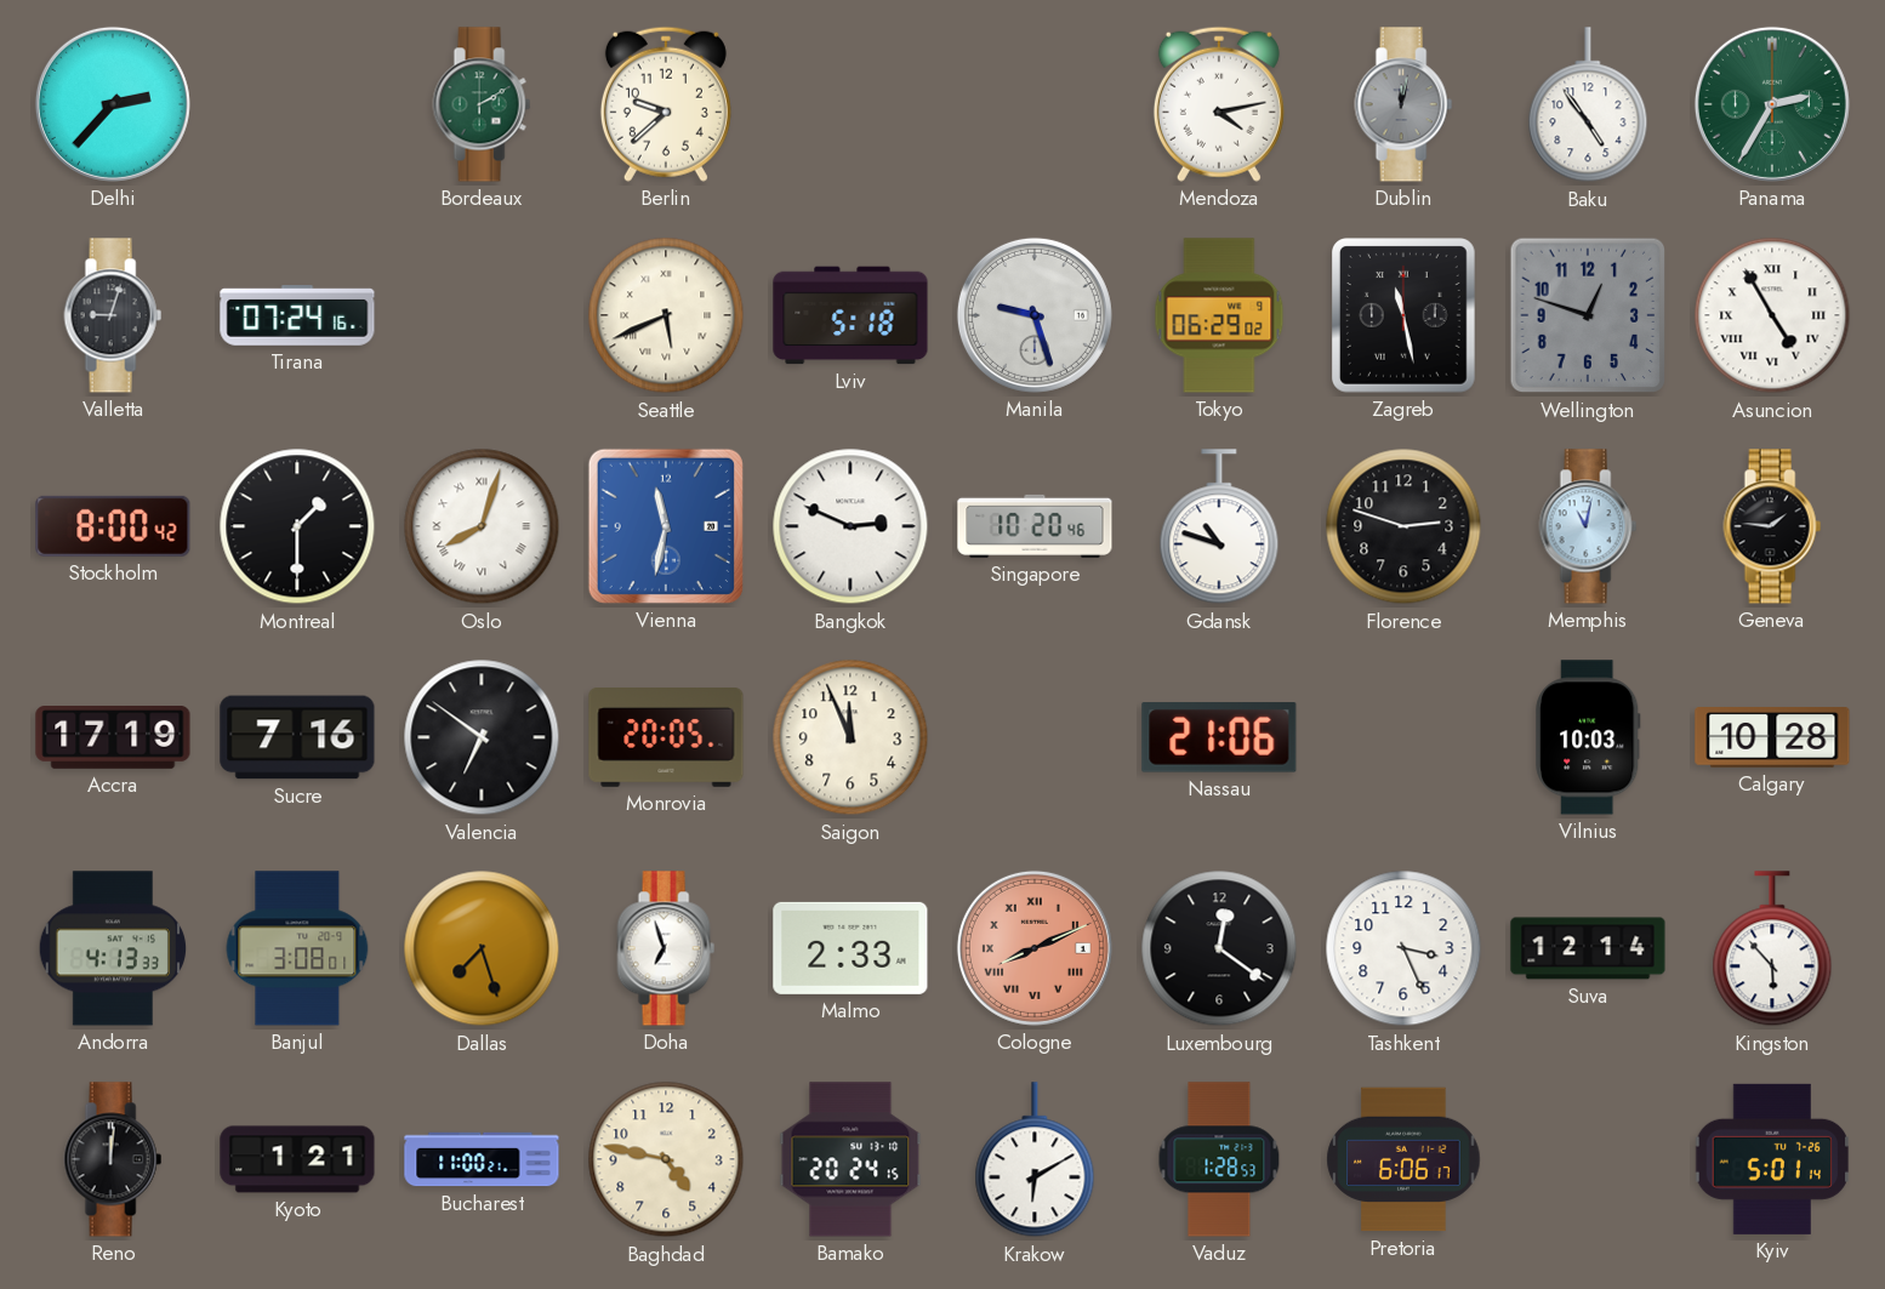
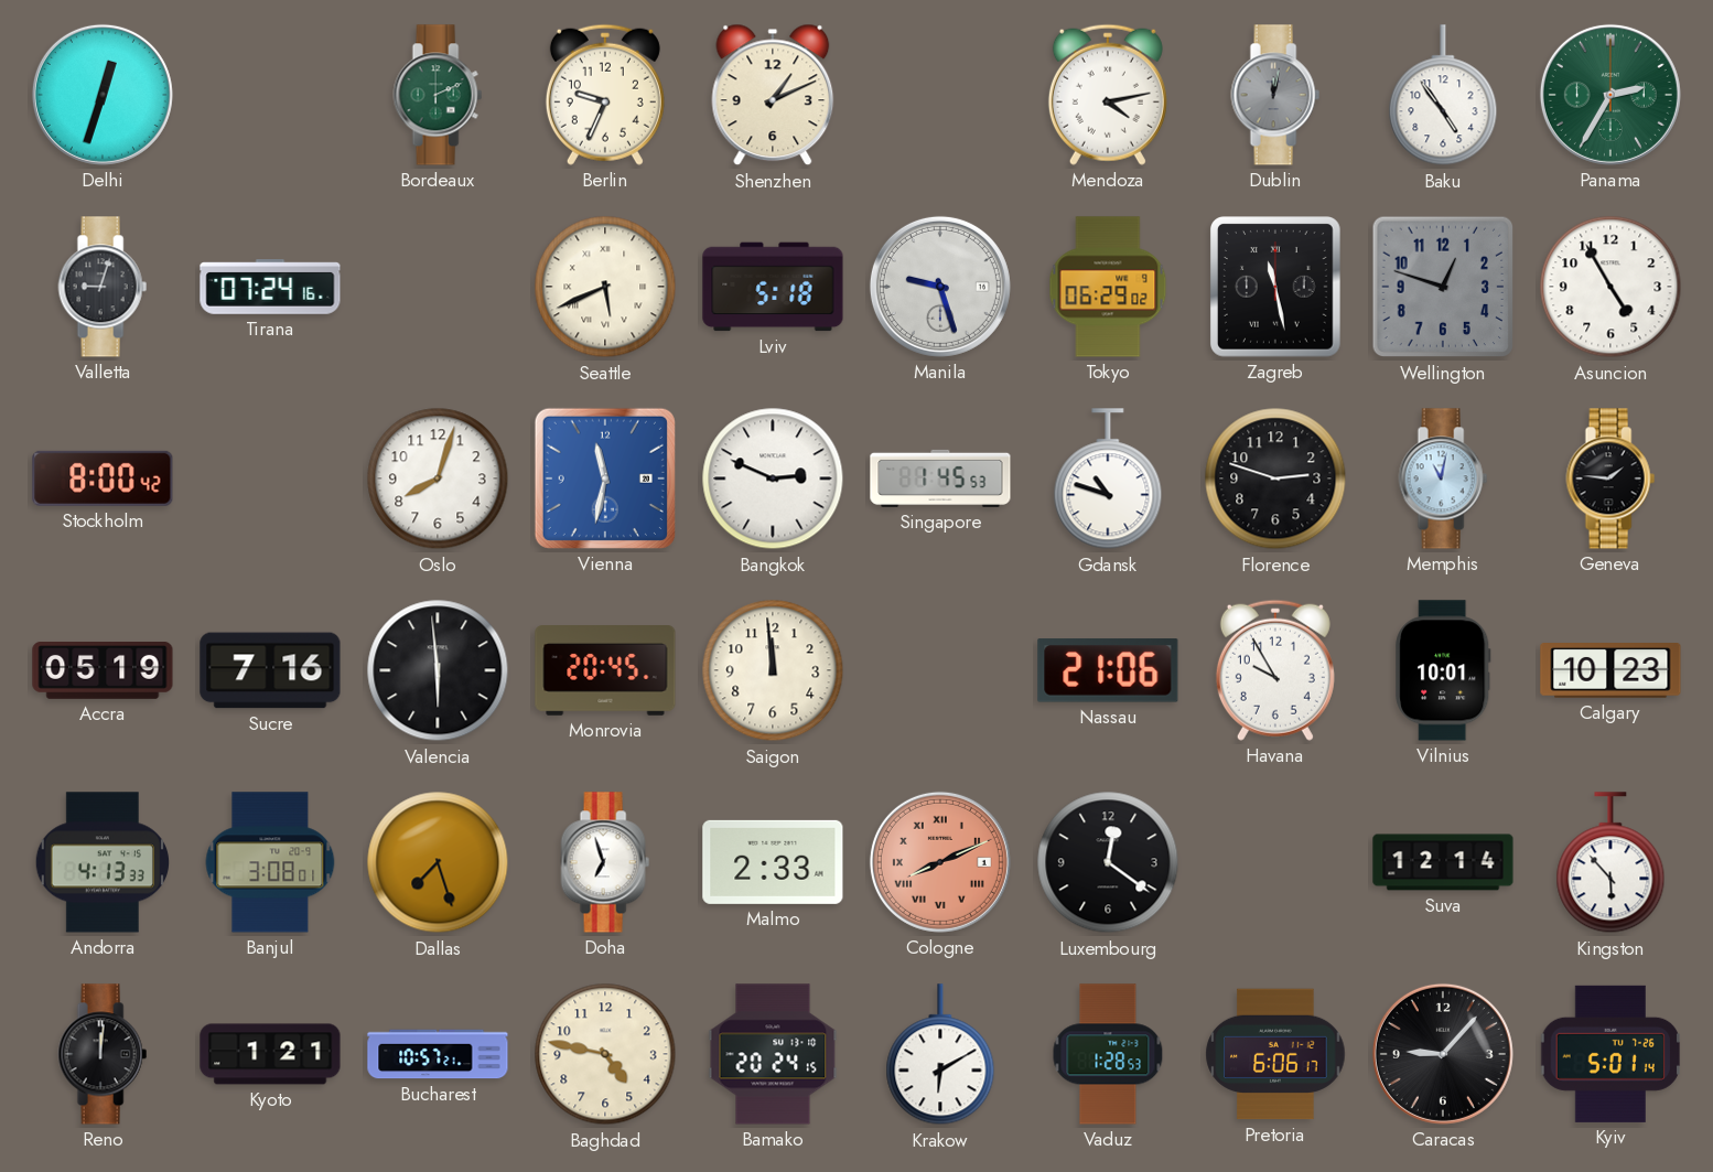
Delhi: 2:37 -> 12:33 (103, 95)
Bordeaux: 2:10 -> 2:11 (438, 95)
Berlin: 9:38 -> 9:34 (605, 95)
Shenzhen: none -> 1:11 (773, 95)
Asuncion numerals: Roman -> Arabic (1610, 287)
Montreal: 1:30 -> none (297, 526)
Oslo numerals: Roman -> Arabic (438, 479)
Singapore: 10:20 -> 1:45 (940, 479)
Accra: 17:19 -> 05:19 (103, 671)
Valencia: 6:51 -> 5:59 (438, 670)
Monrovia: 20:05 -> 20:45 (605, 671)
Saigon: 11:56 -> 11:59 (773, 670)
Havana: none -> 9:55 (1275, 670)
Vilnius: 10:03 -> 10:01 (1443, 670)
Calgary: 10:28 -> 10:23 (1610, 671)
Tashkent: 3:26 -> none (1403, 948)
Bucharest: 11:00 -> 10:57 (438, 1054)
Caracas: none -> 9:07 (1443, 1054)
